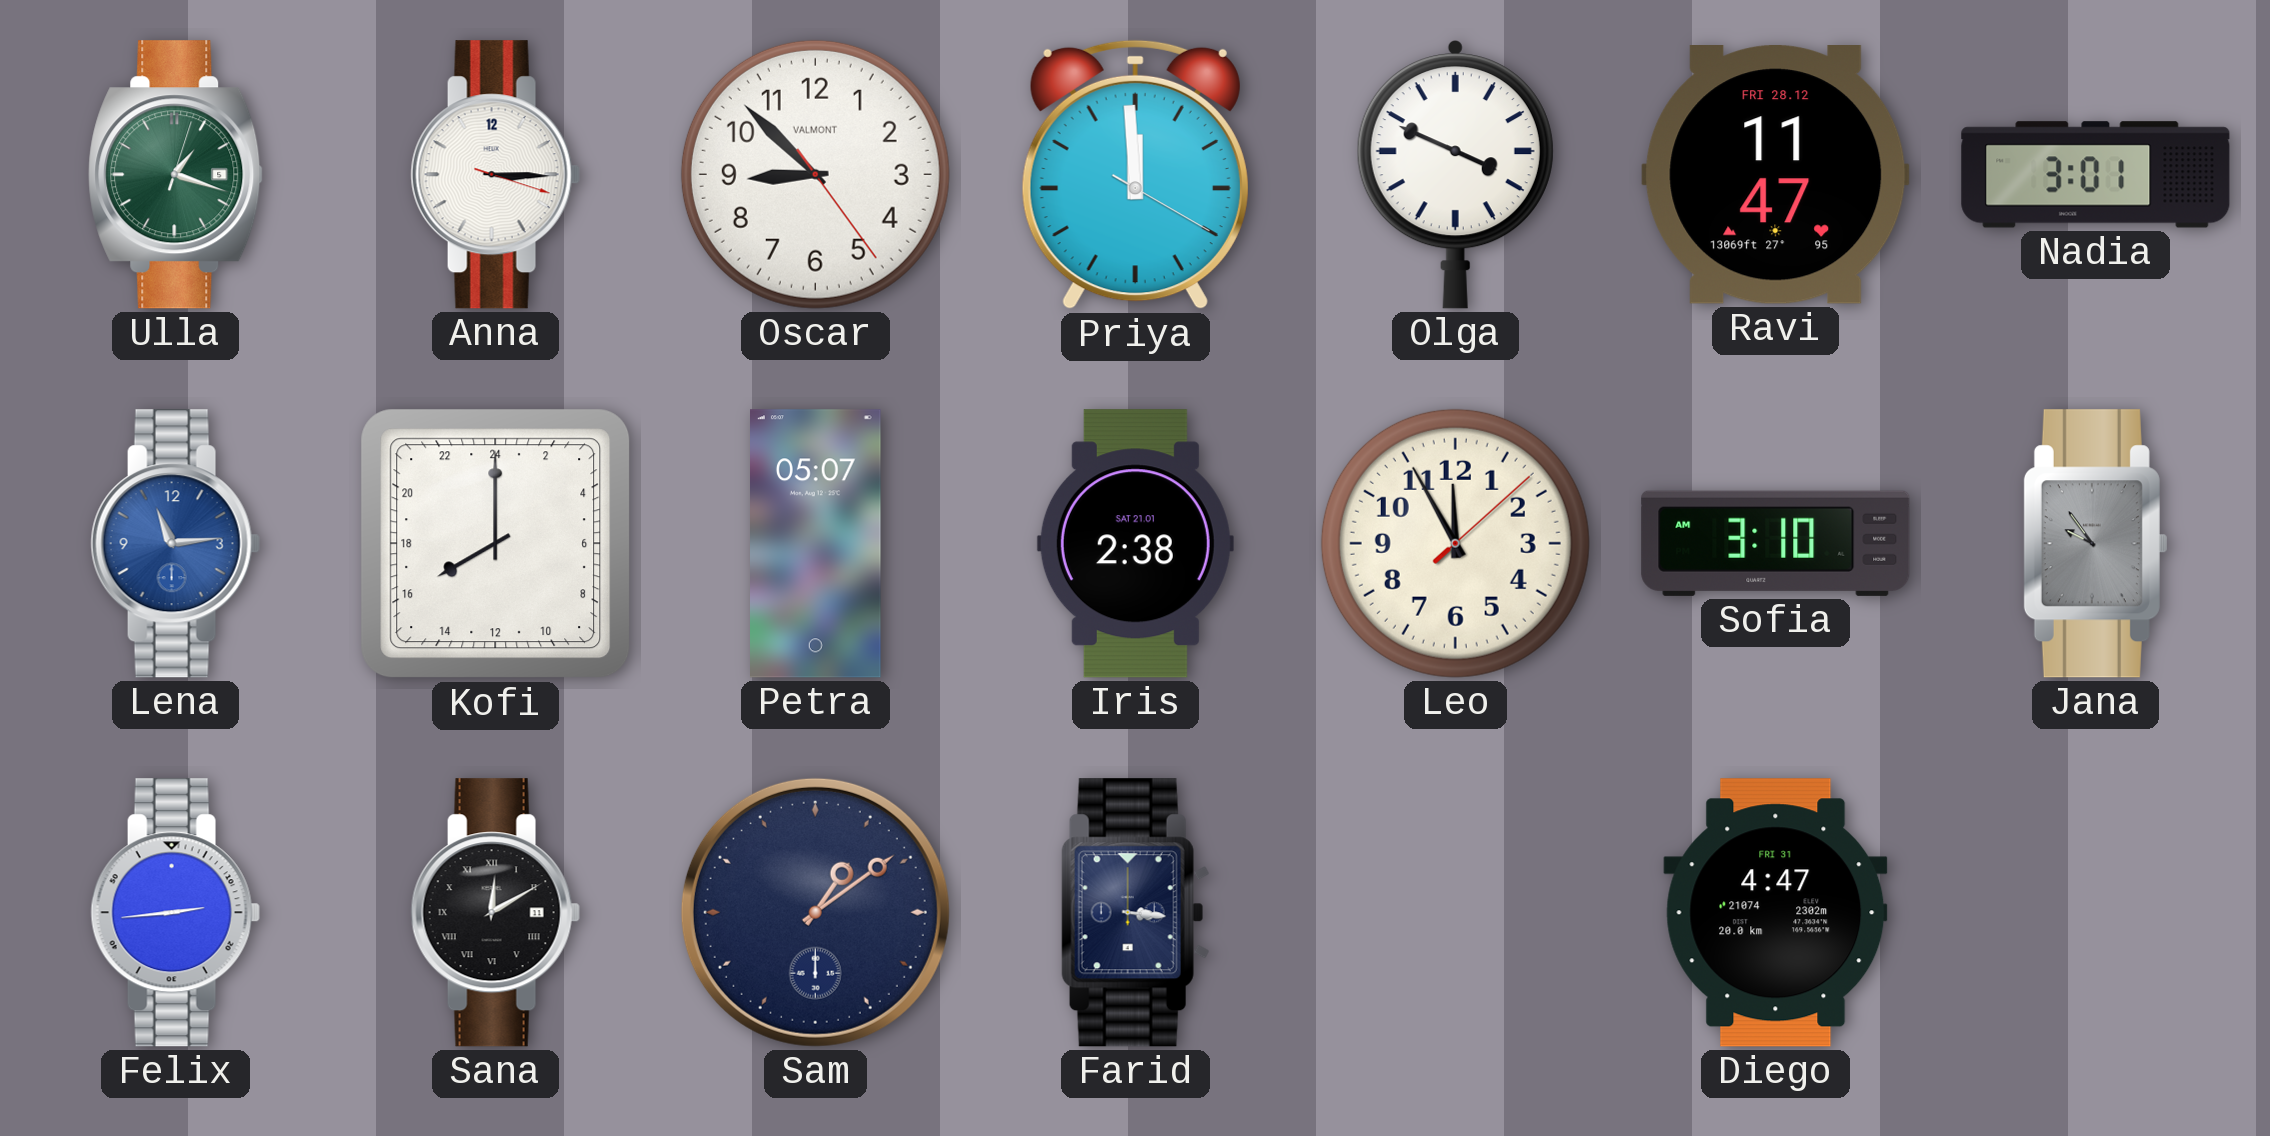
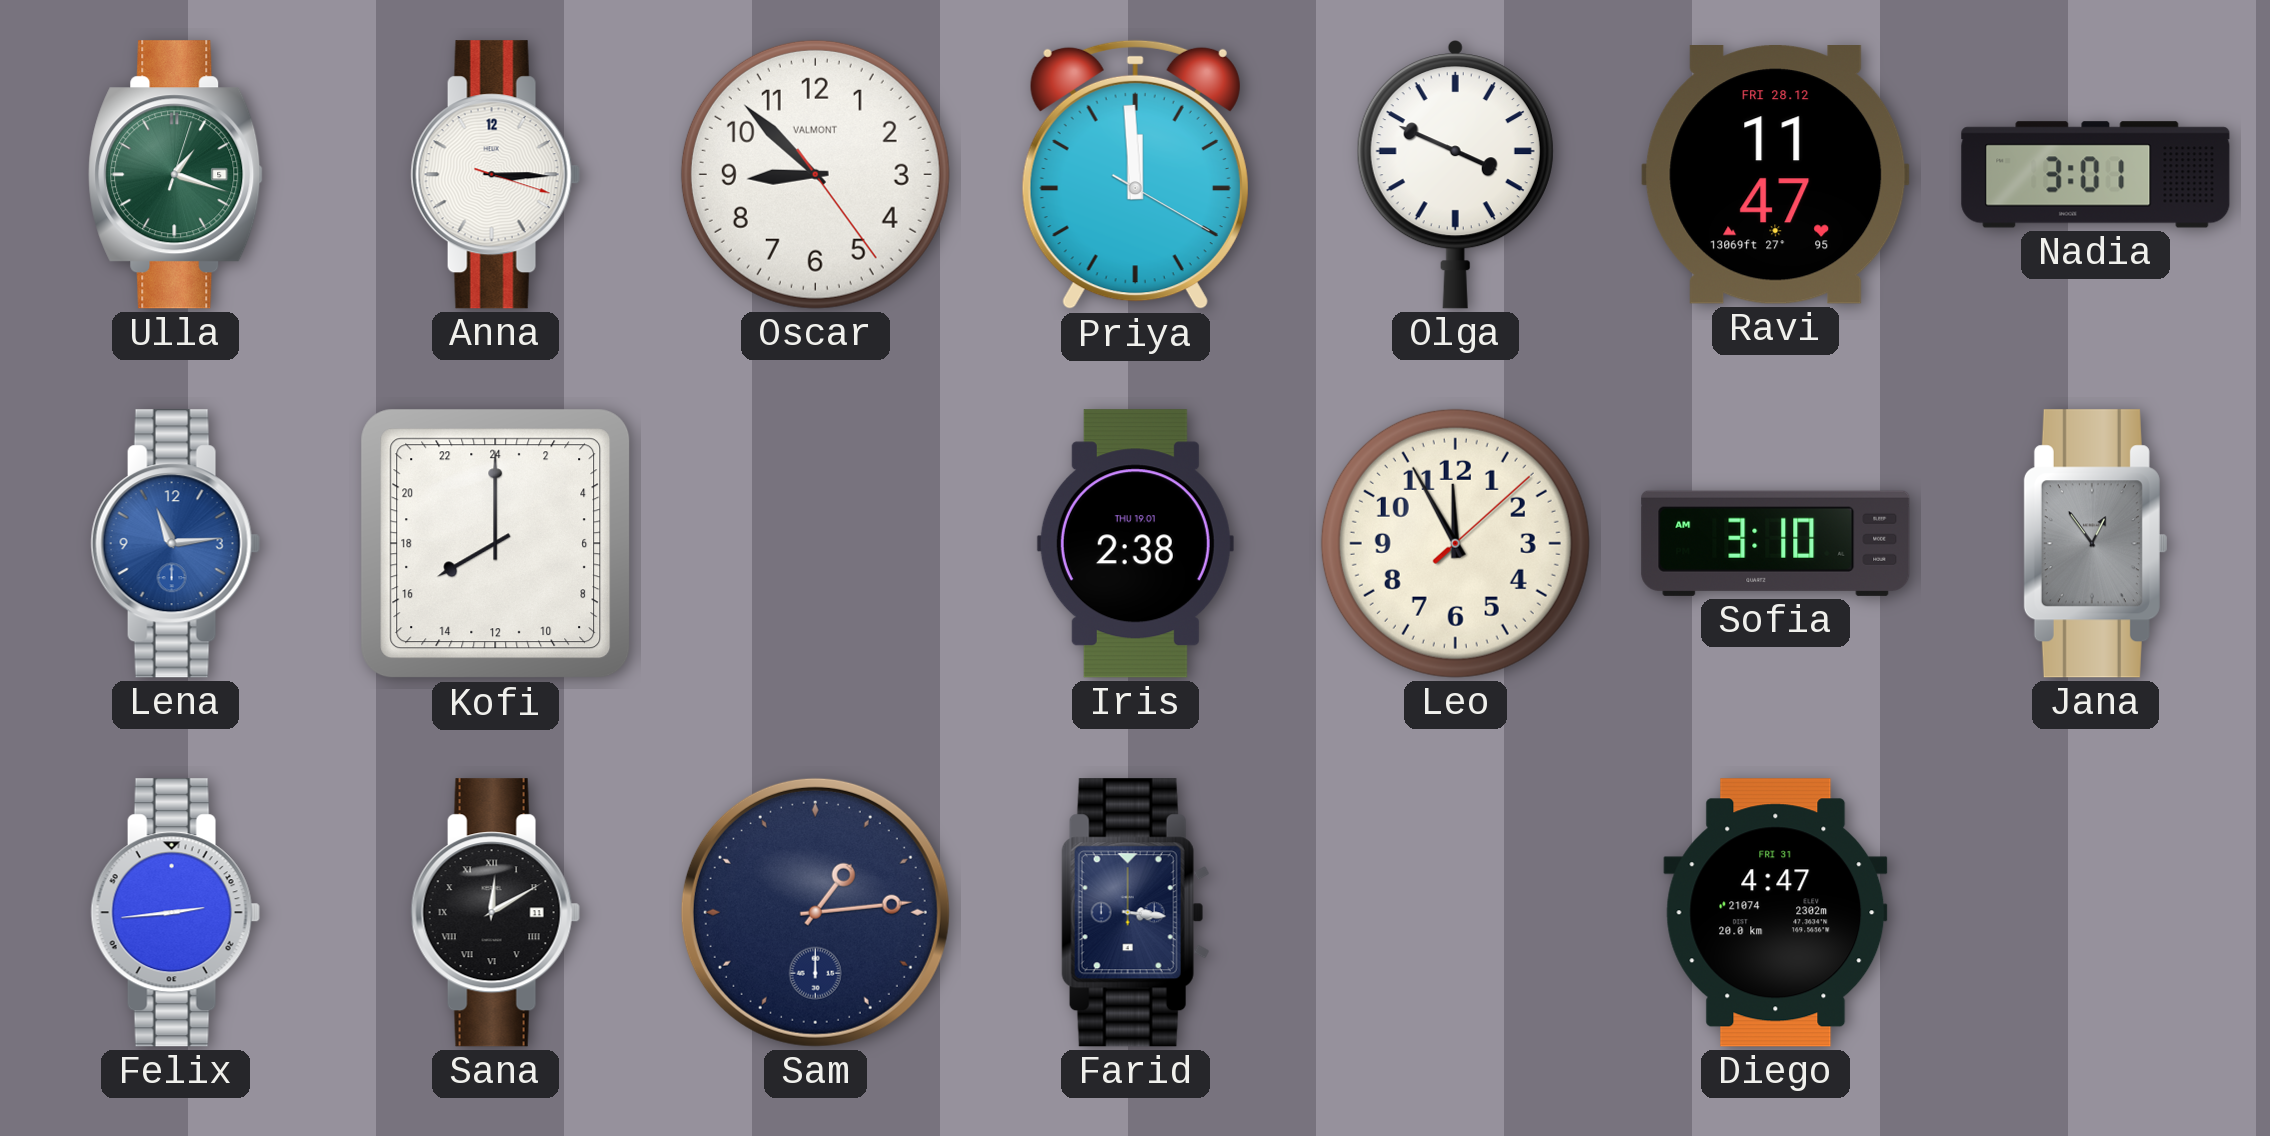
Petra: 05:07 -> none (816, 544)
Iris date: SAT 21.01 -> THU 19.01 (1135, 544)
Jana: 9:54 -> 12:54 (2095, 544)
Sam: 1:09 -> 1:14 (815, 912)
